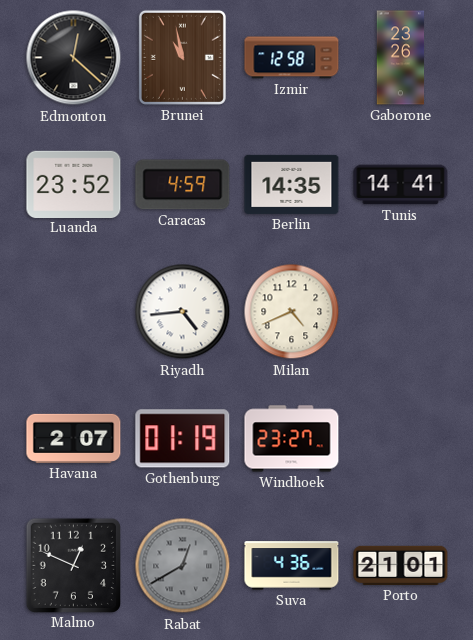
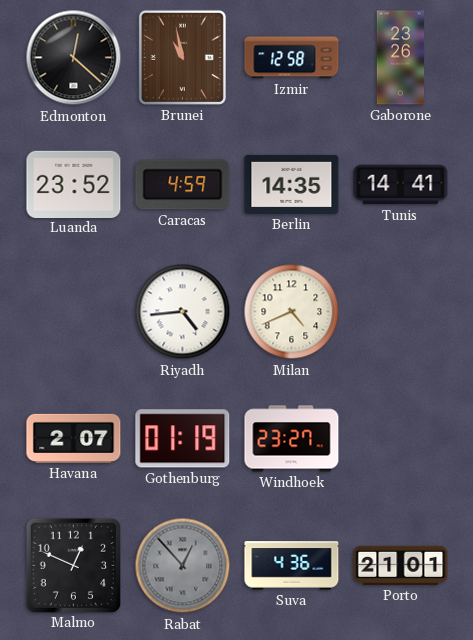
Rabat: 12:40 -> 12:53 (183, 566)
